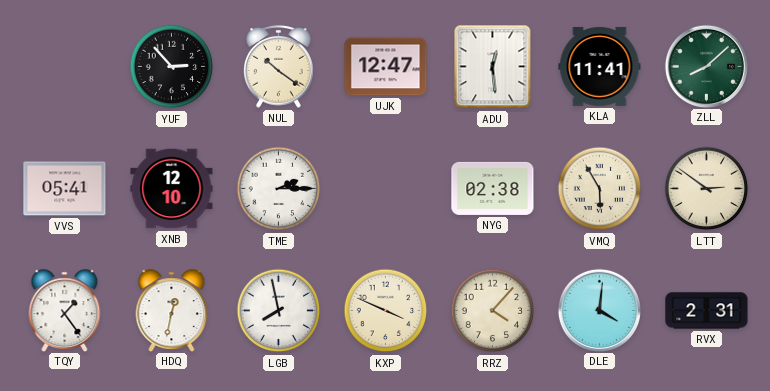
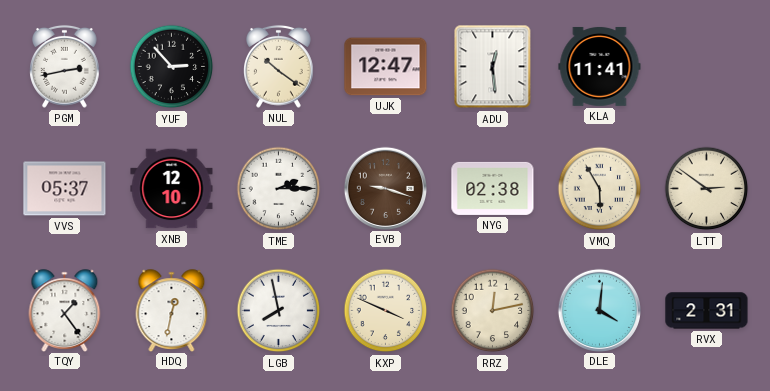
PGM: none -> 2:43 (65, 66)
ZLL: 8:08 -> none (706, 66)
VVS: 05:41 -> 05:37 (65, 189)
EVB: none -> 9:18 (385, 188)
RRZ: 4:07 -> 12:13 (493, 311)
